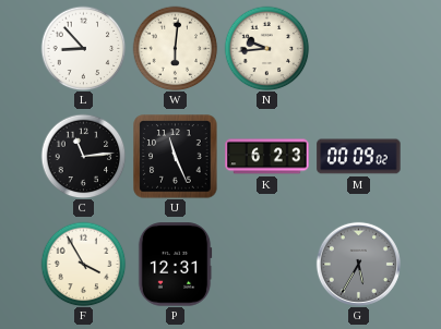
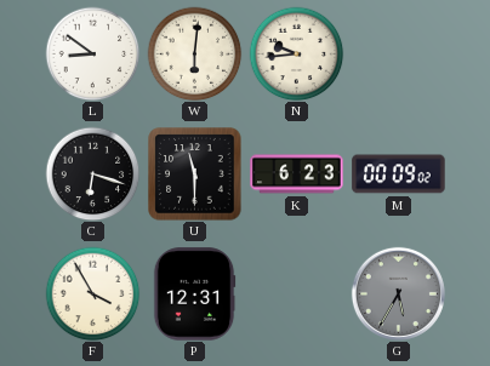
L: 8:53 -> 8:51 (92, 53)
C: 11:14 -> 6:18 (92, 173)
U: 11:26 -> 11:30 (195, 175)
